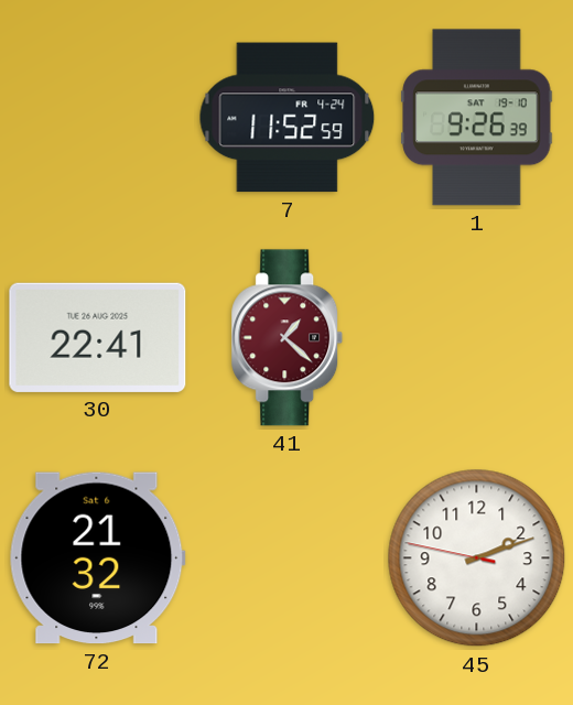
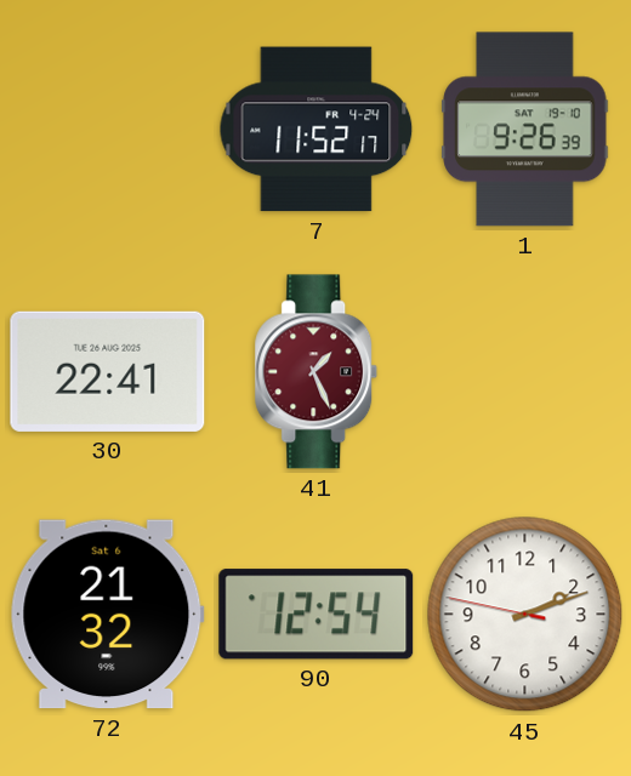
7: 11:52:59 -> 11:52:17 (317, 130)
41: 1:22 -> 1:26 (317, 372)
90: none -> 12:54 (317, 615)
